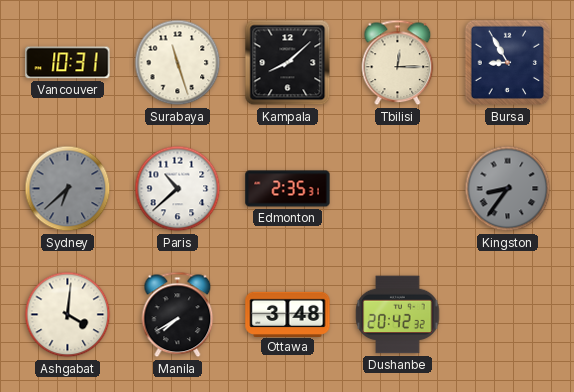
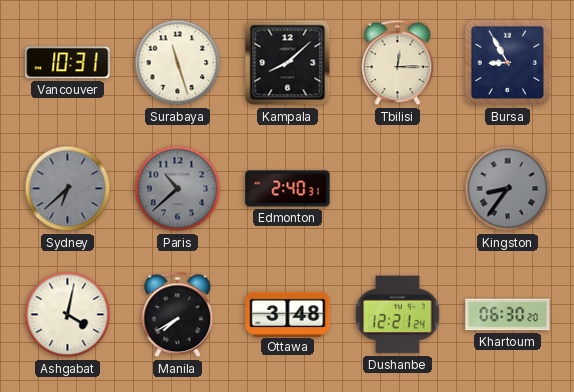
Paris dial: white -> grey (178, 189)
Edmonton: 2:35 -> 2:40 (288, 189)
Ashgabat: 4:01 -> 4:02 (68, 315)
Dushanbe: 20:42 -> 12:21 (398, 315)
Khartoum: none -> 06:30 (508, 315)
